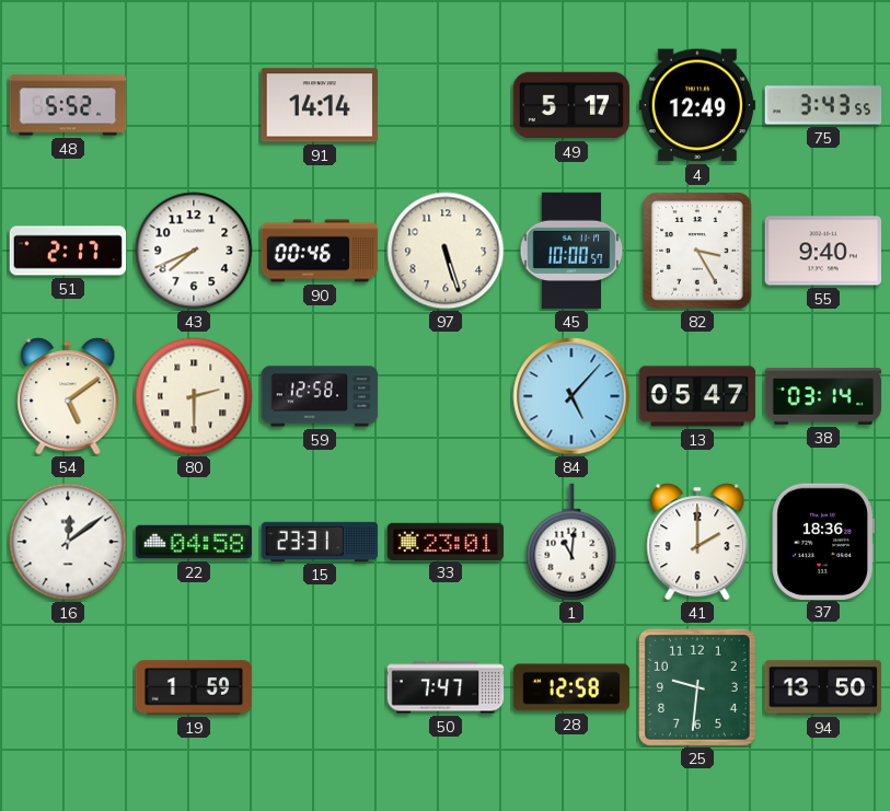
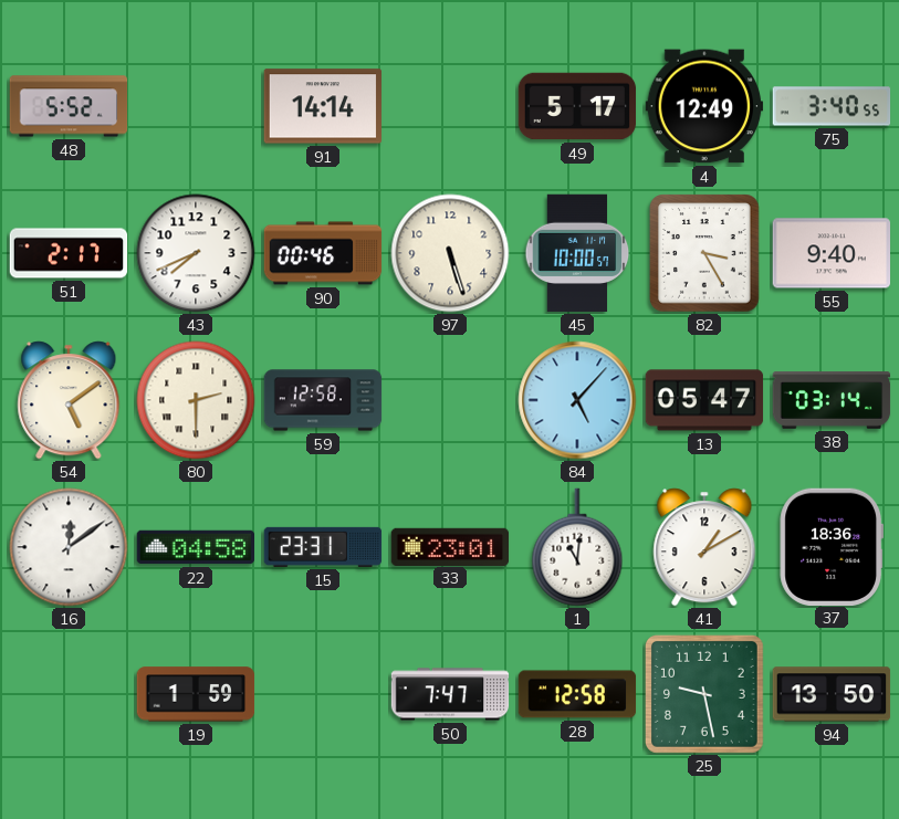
75: 3:43 -> 3:40 (832, 106)
41: 2:00 -> 1:10 (704, 547)
25: 9:31 -> 9:28 (704, 694)
